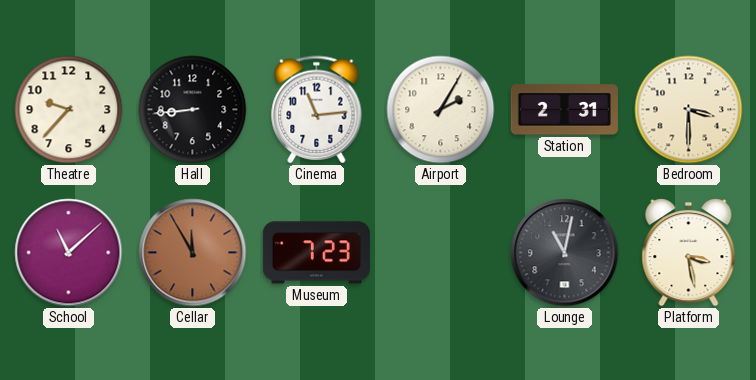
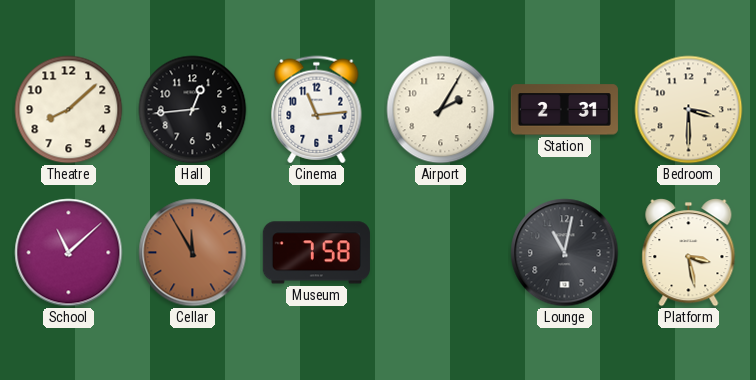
Theatre: 9:37 -> 8:08 (69, 110)
Hall: 8:44 -> 12:44 (193, 110)
Museum: 7:23 -> 7:58 (316, 253)
